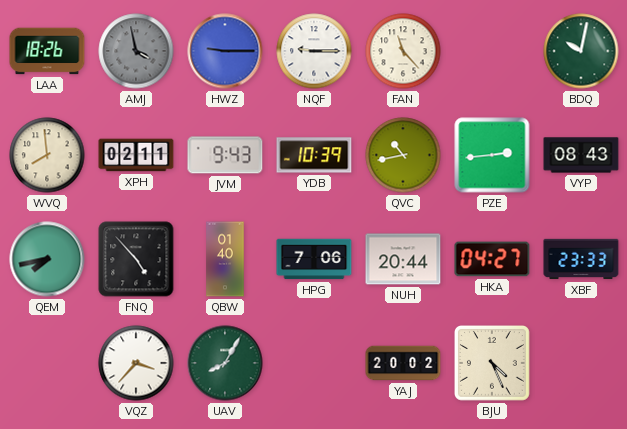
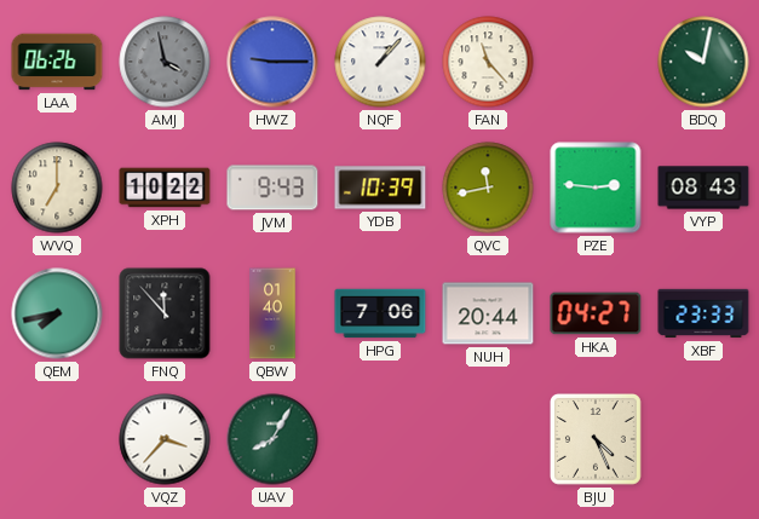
LAA: 18:26 -> 06:26 (57, 62)
NQF: 9:15 -> 1:07 (380, 62)
WVQ: 7:59 -> 7:00 (57, 188)
XPH: 02:11 -> 10:22 (165, 188)
QVC: 10:43 -> 11:43 (488, 188)
PZE: 2:44 -> 2:46 (596, 188)
FNQ: 4:53 -> 11:53 (165, 313)
YAJ: 20:02 -> none (403, 363)
